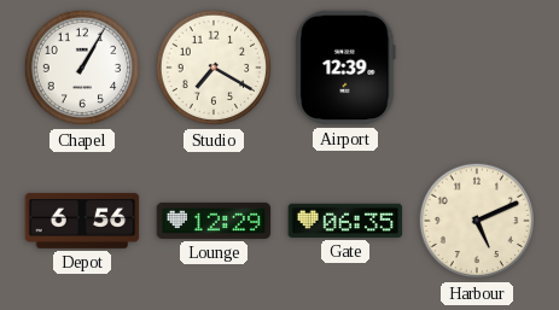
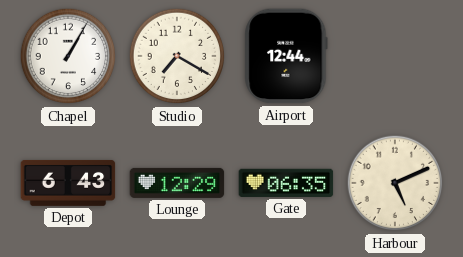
Airport: 12:39 -> 12:44 (286, 56)
Depot: 6:56 -> 6:43 (68, 183)
